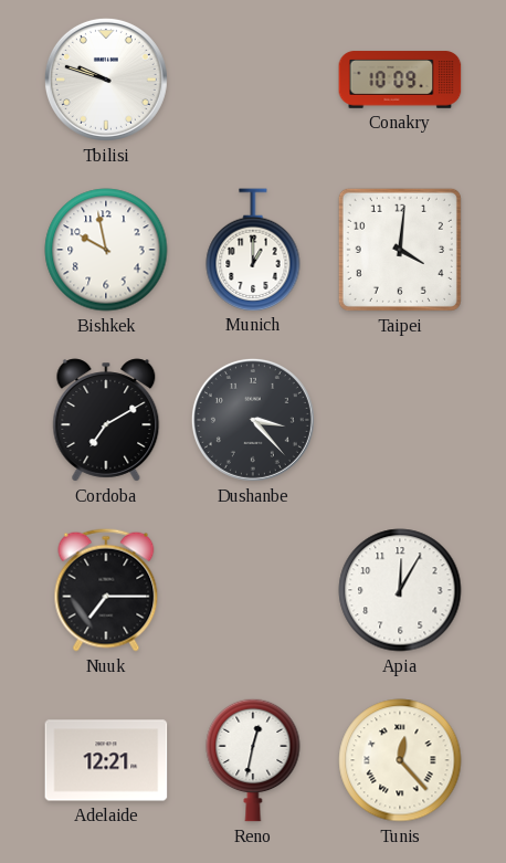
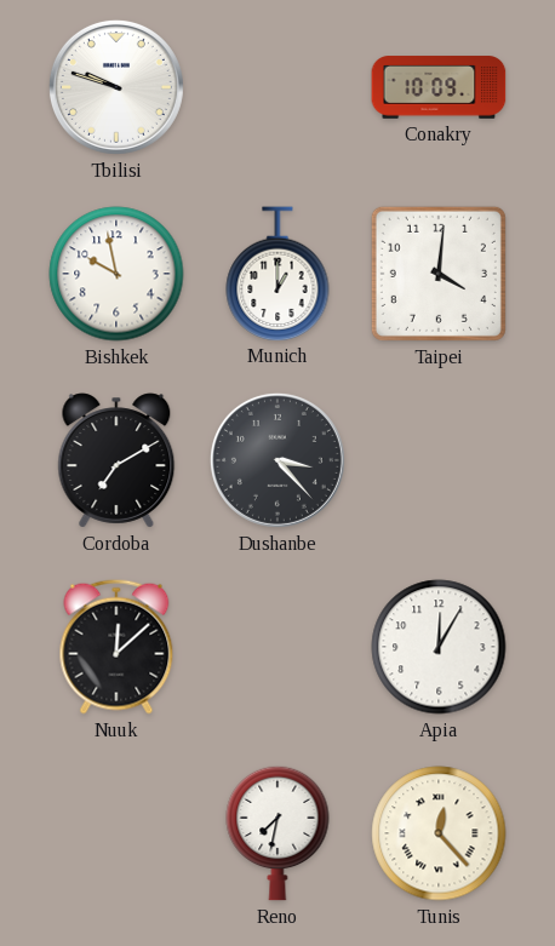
Nuuk: 7:15 -> 12:08 (116, 647)
Adelaide: 12:21 -> none (106, 760)
Reno: 12:32 -> 7:32 (277, 833)
